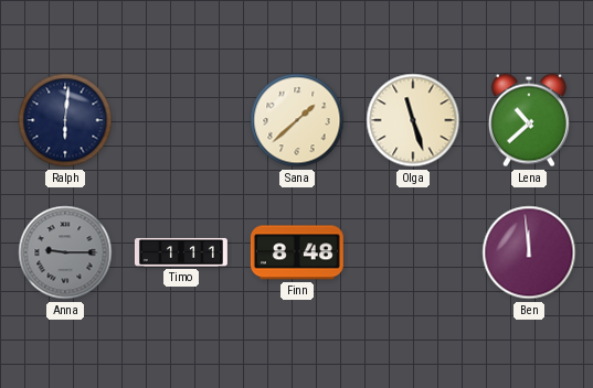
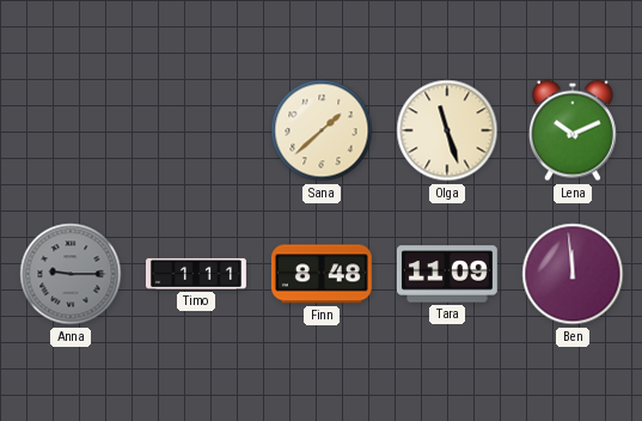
Ralph: 6:01 -> none (65, 120)
Lena: 10:38 -> 10:11 (573, 130)
Tara: none -> 11:09 (447, 274)
